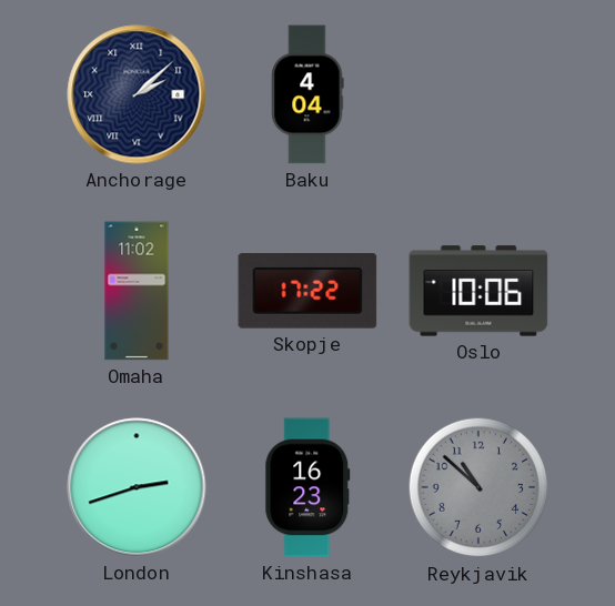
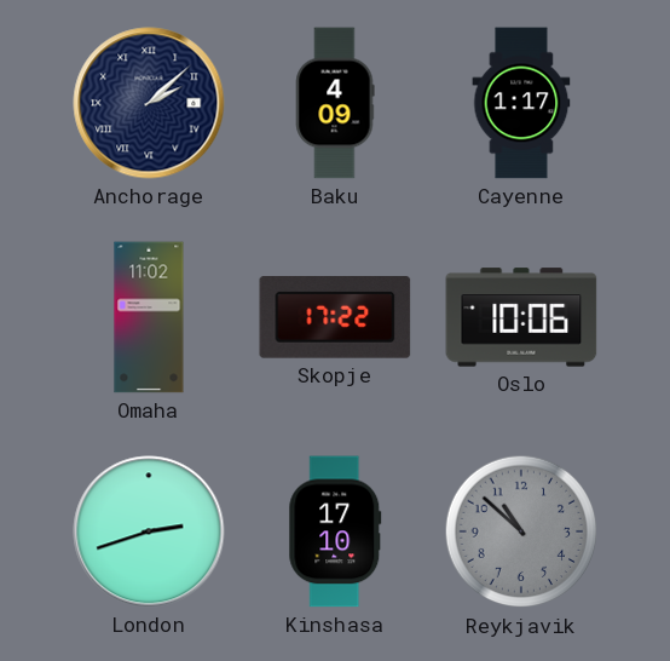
Baku: 4:04 -> 4:09 (335, 103)
Cayenne: none -> 1:17 (521, 103)
Kinshasa: 16:23 -> 17:10 (335, 531)
